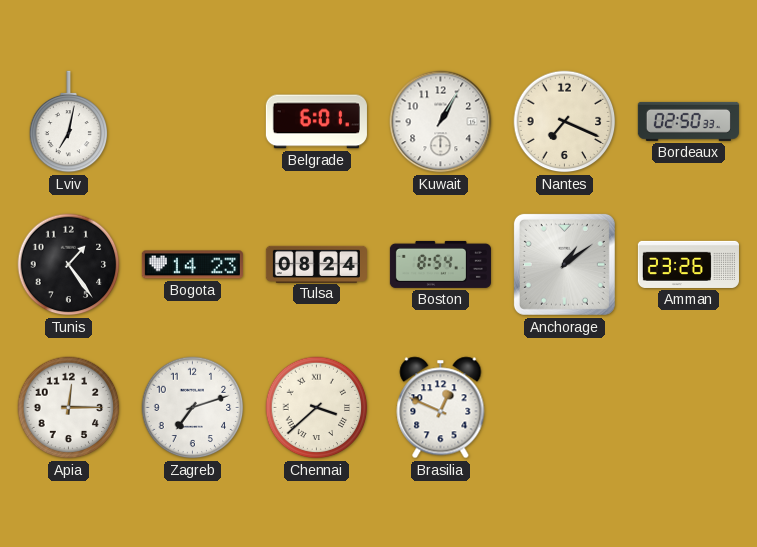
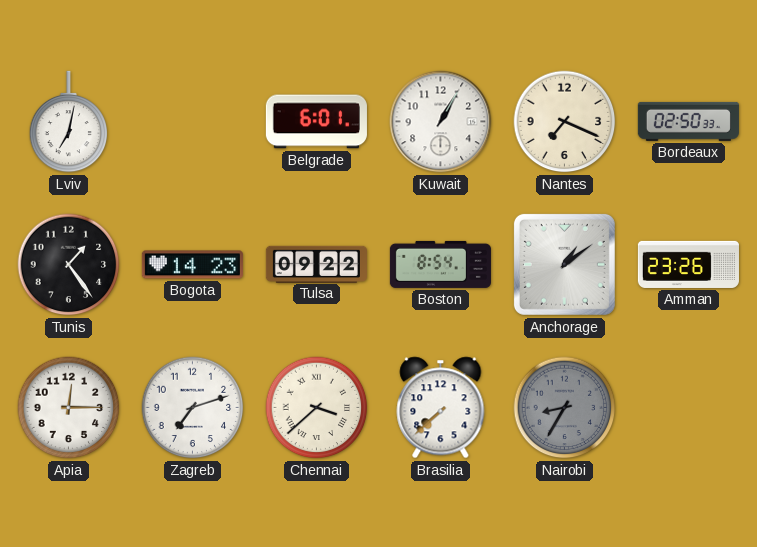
Tulsa: 08:24 -> 09:22 (316, 264)
Brasilia: 12:49 -> 7:38 (441, 408)
Nairobi: none -> 8:35 (565, 408)
